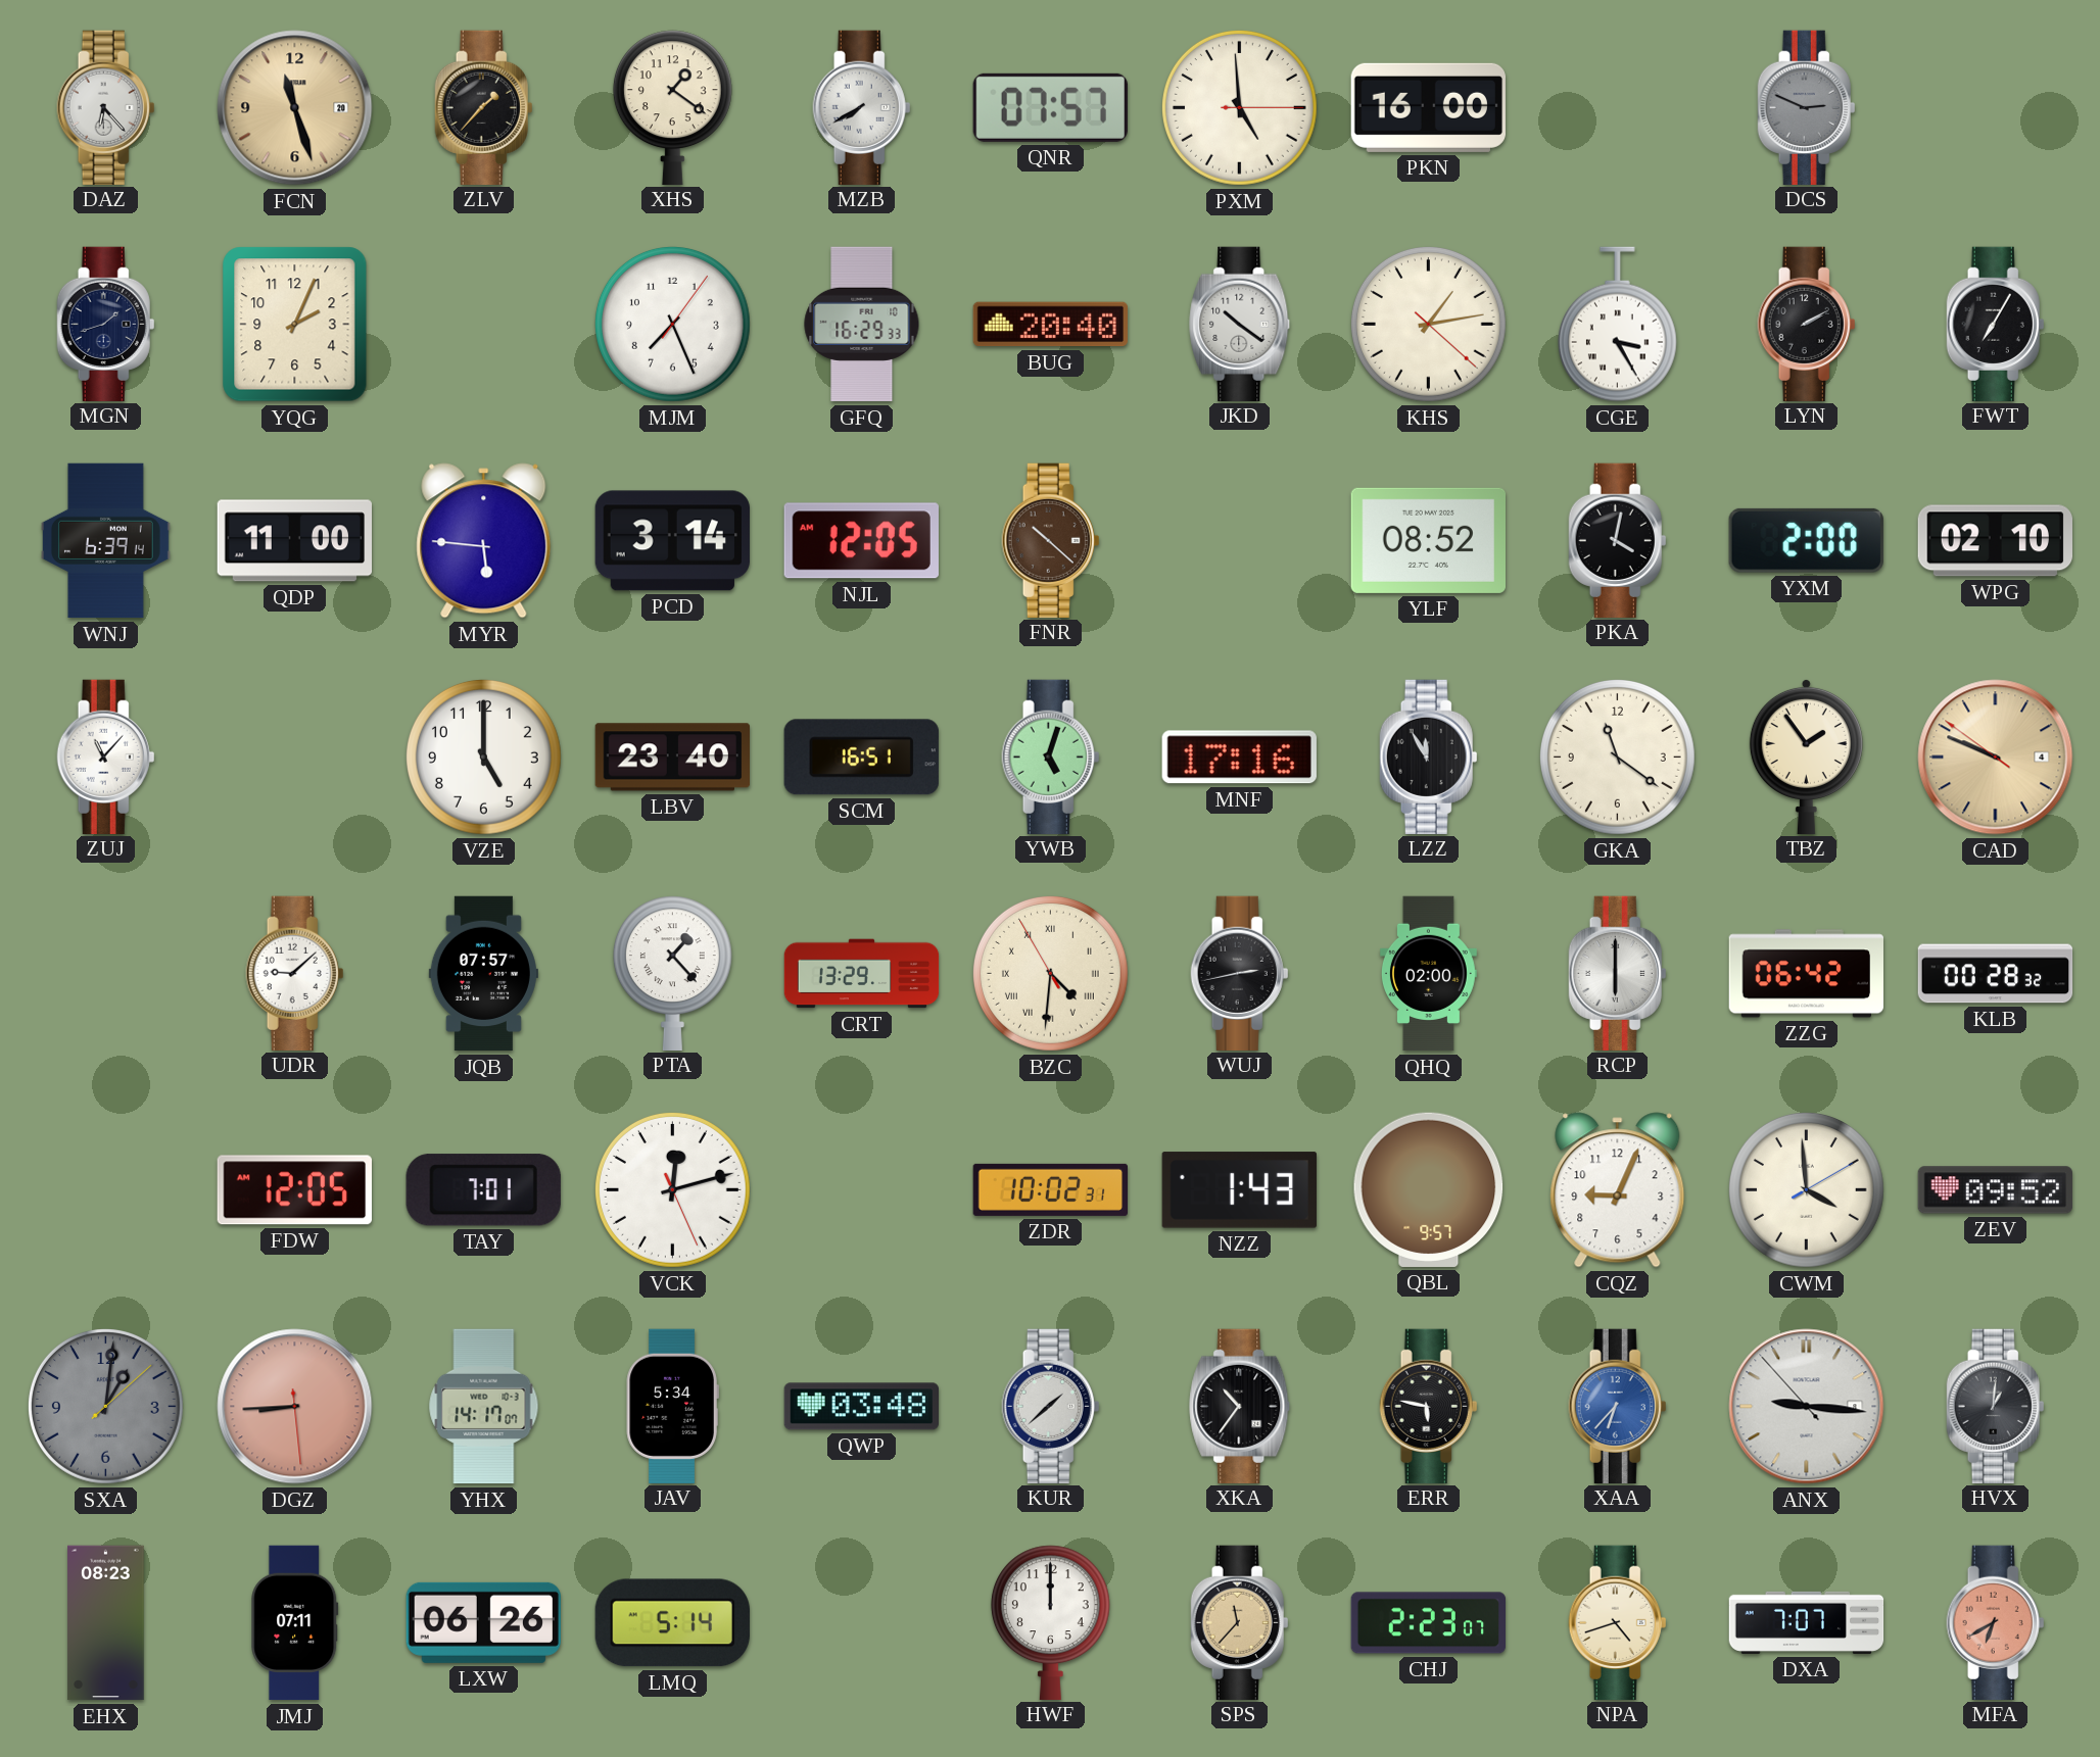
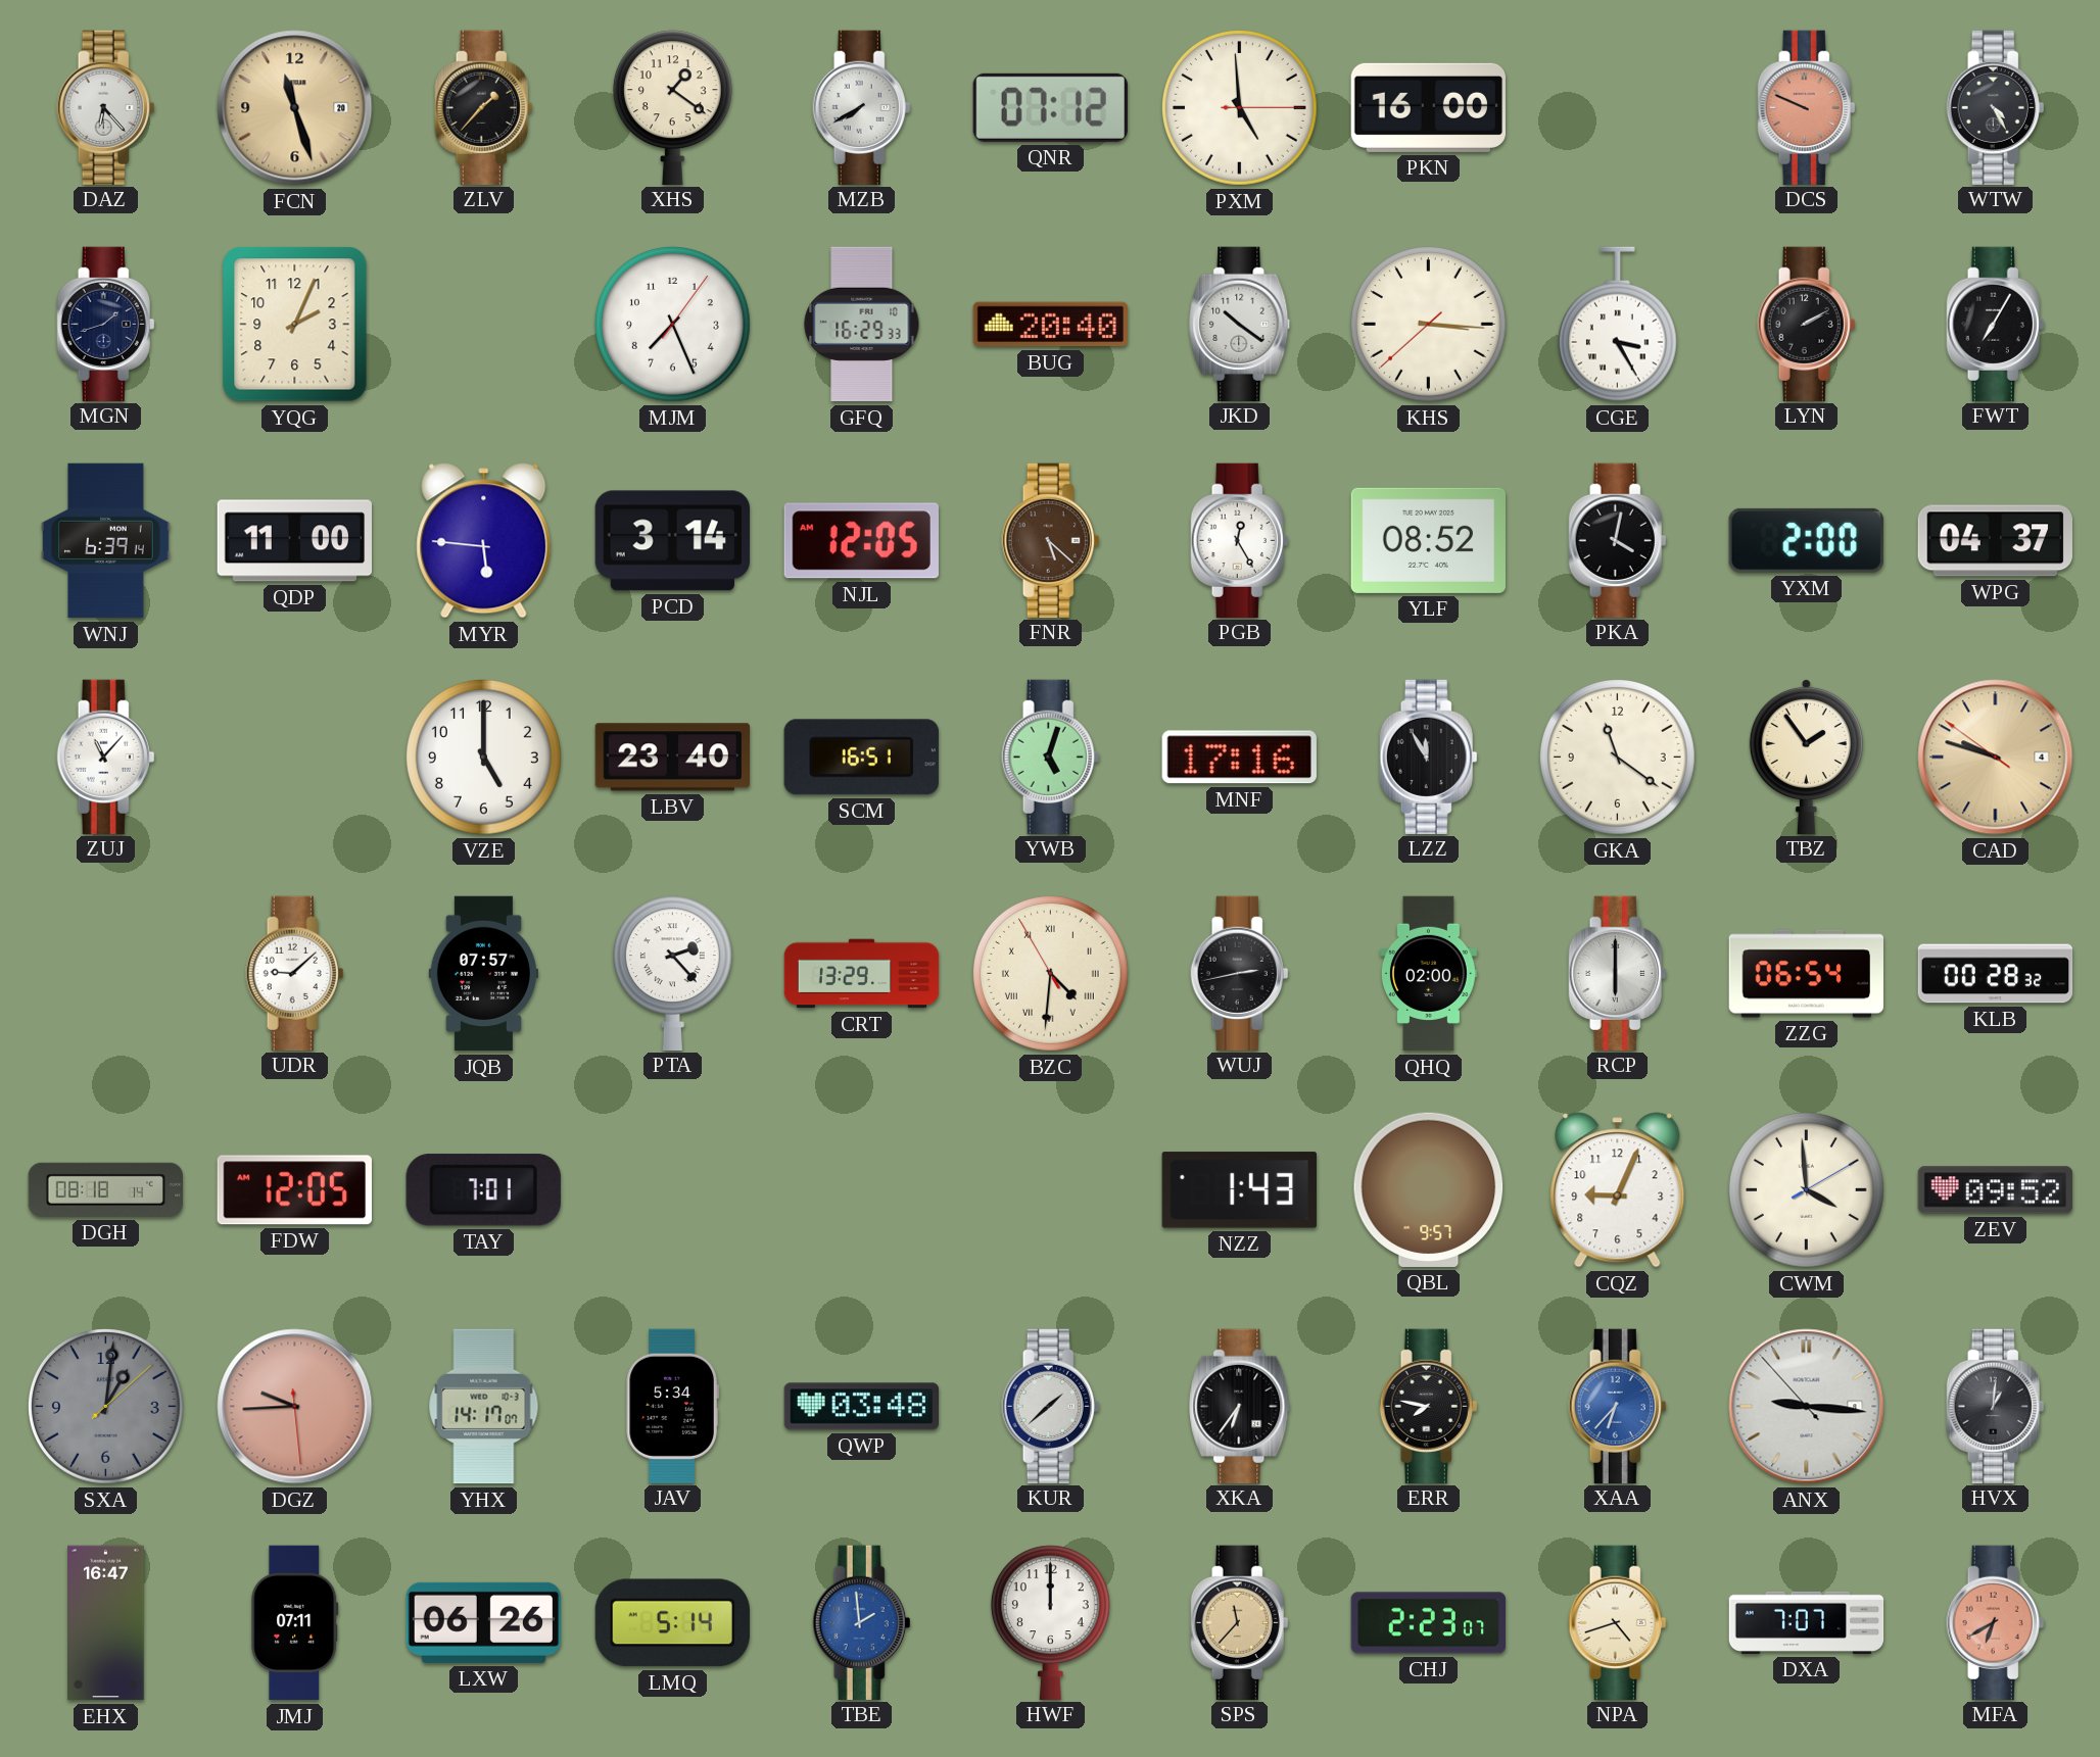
QNR: 07:57 -> 07:12 (1050, 107)
DCS: 2:49 -> 9:49 (1807, 107)
DCS dial: grey -> salmon (1807, 107)
WTW: none -> 4:25 (1996, 107)
KHS: 1:13 -> 3:15 (1428, 324)
FNR: 10:22 -> 5:22 (1051, 540)
PGB: none -> 12:25 (1240, 540)
WPG: 02:10 -> 04:37 (1995, 541)
CAD: 9:48 -> 9:47 (1996, 758)
PTA: 1:23 -> 2:23 (672, 973)
ZZG: 06:42 -> 06:54 (1806, 974)
DGH: none -> 08:18 (105, 1189)
VCK: 12:12 -> none (672, 1189)
ZDR: 10:02 -> none (1050, 1189)
DGZ: 8:44 -> 9:44 (295, 1407)
XKA: 10:36 -> 6:36 (1240, 1406)
ERR: 5:47 -> 7:47 (1429, 1406)
EHX: 08:23 -> 16:47 (106, 1623)
TBE: none -> 1:59 (862, 1622)
